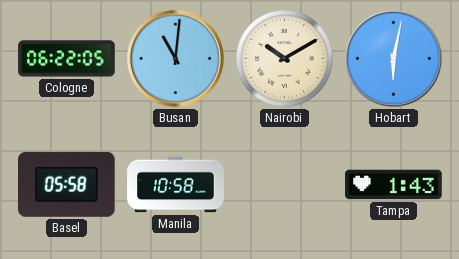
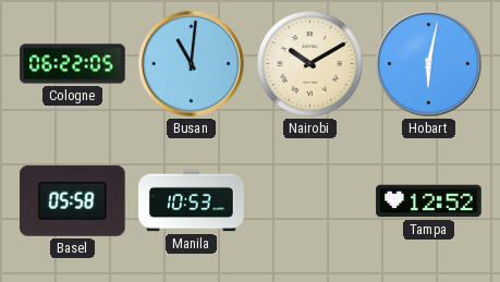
Manila: 10:58 -> 10:53 (192, 201)
Tampa: 1:43 -> 12:52 (429, 201)
